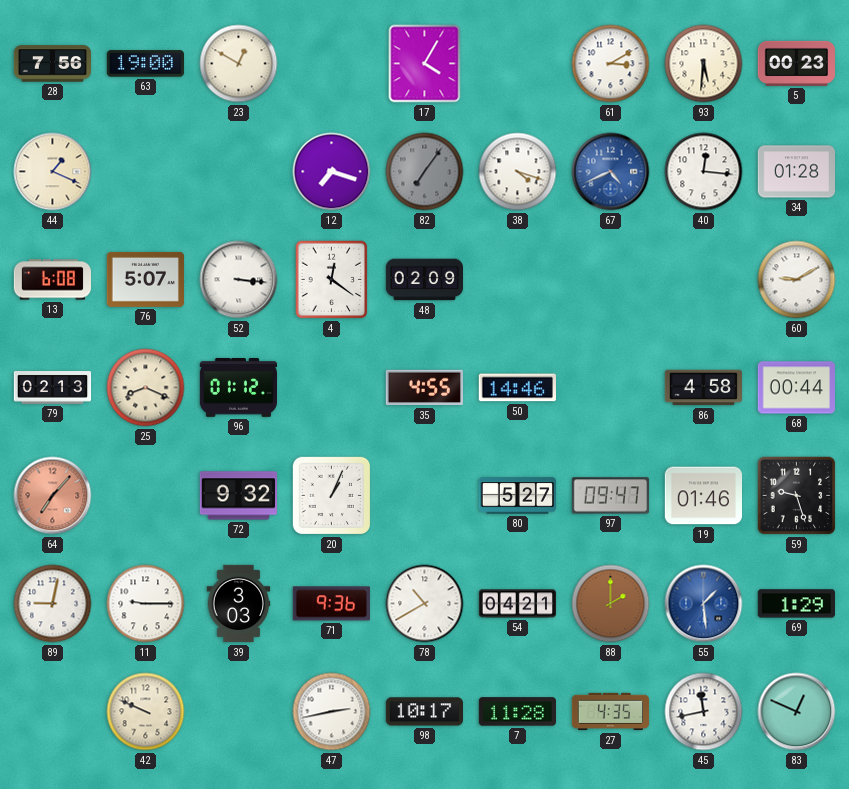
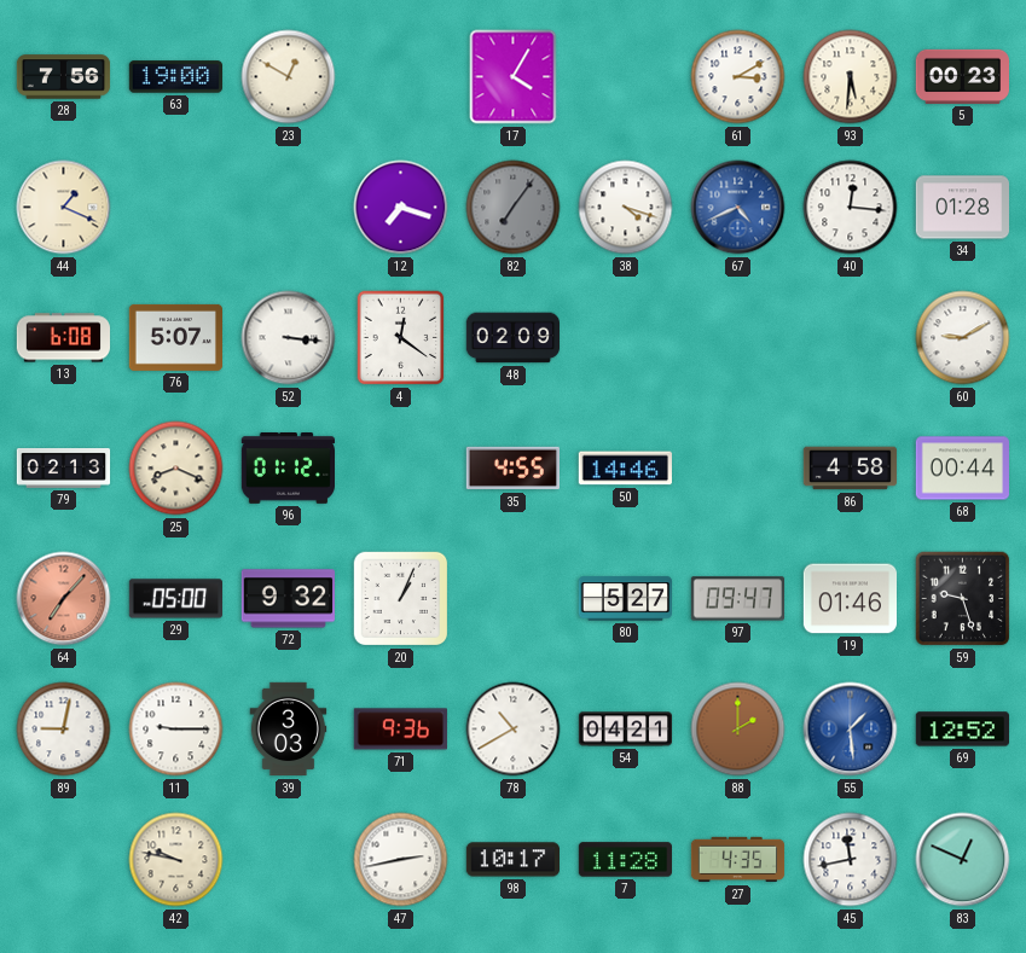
29: none -> 05:00 (175, 599)
69: 1:29 -> 12:52 (962, 730)
42: 9:49 -> 9:47 (176, 860)
